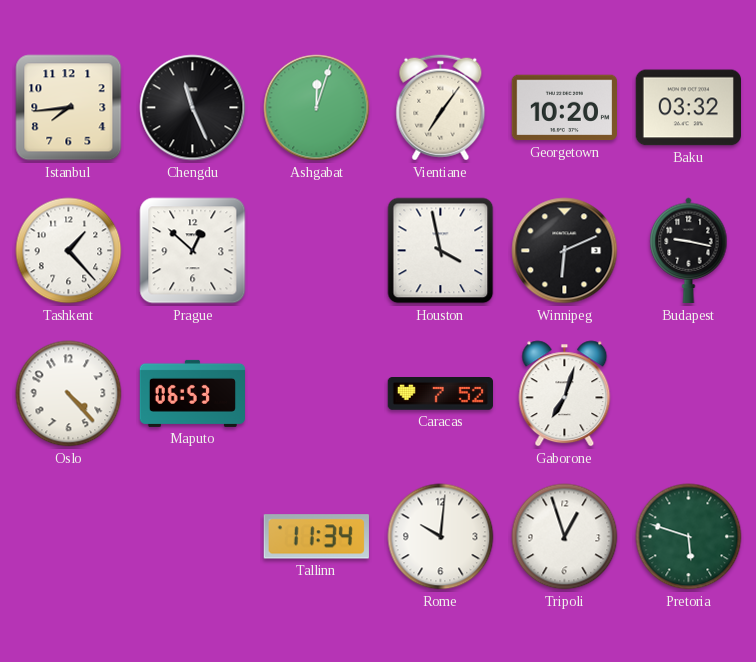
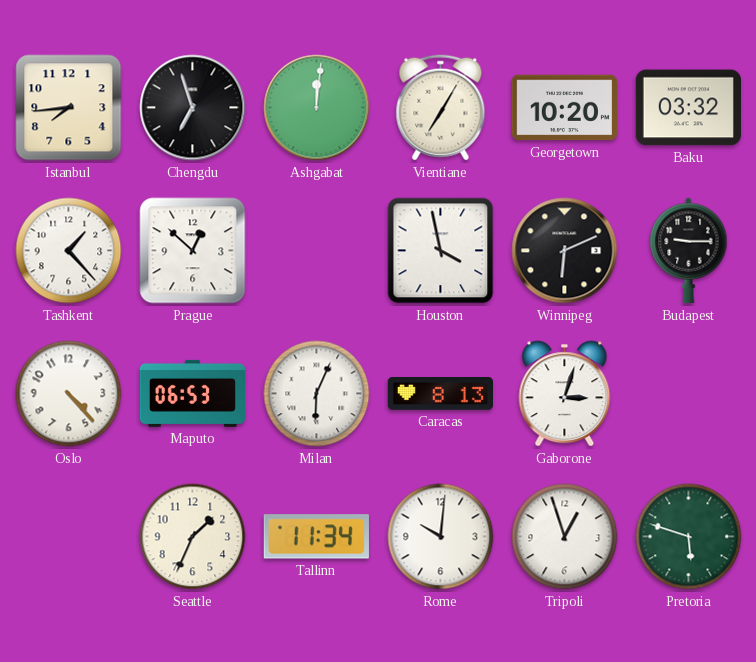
Chengdu: 11:26 -> 6:57 (193, 108)
Ashgabat: 12:03 -> 12:01 (317, 108)
Vientiane: 7:06 -> 7:05 (441, 108)
Budapest: 9:17 -> 9:15 (689, 251)
Milan: none -> 6:04 (317, 394)
Caracas: 7:52 -> 8:13 (440, 394)
Gaborone: 7:03 -> 3:03 (565, 394)
Seattle: none -> 1:34 (193, 537)
